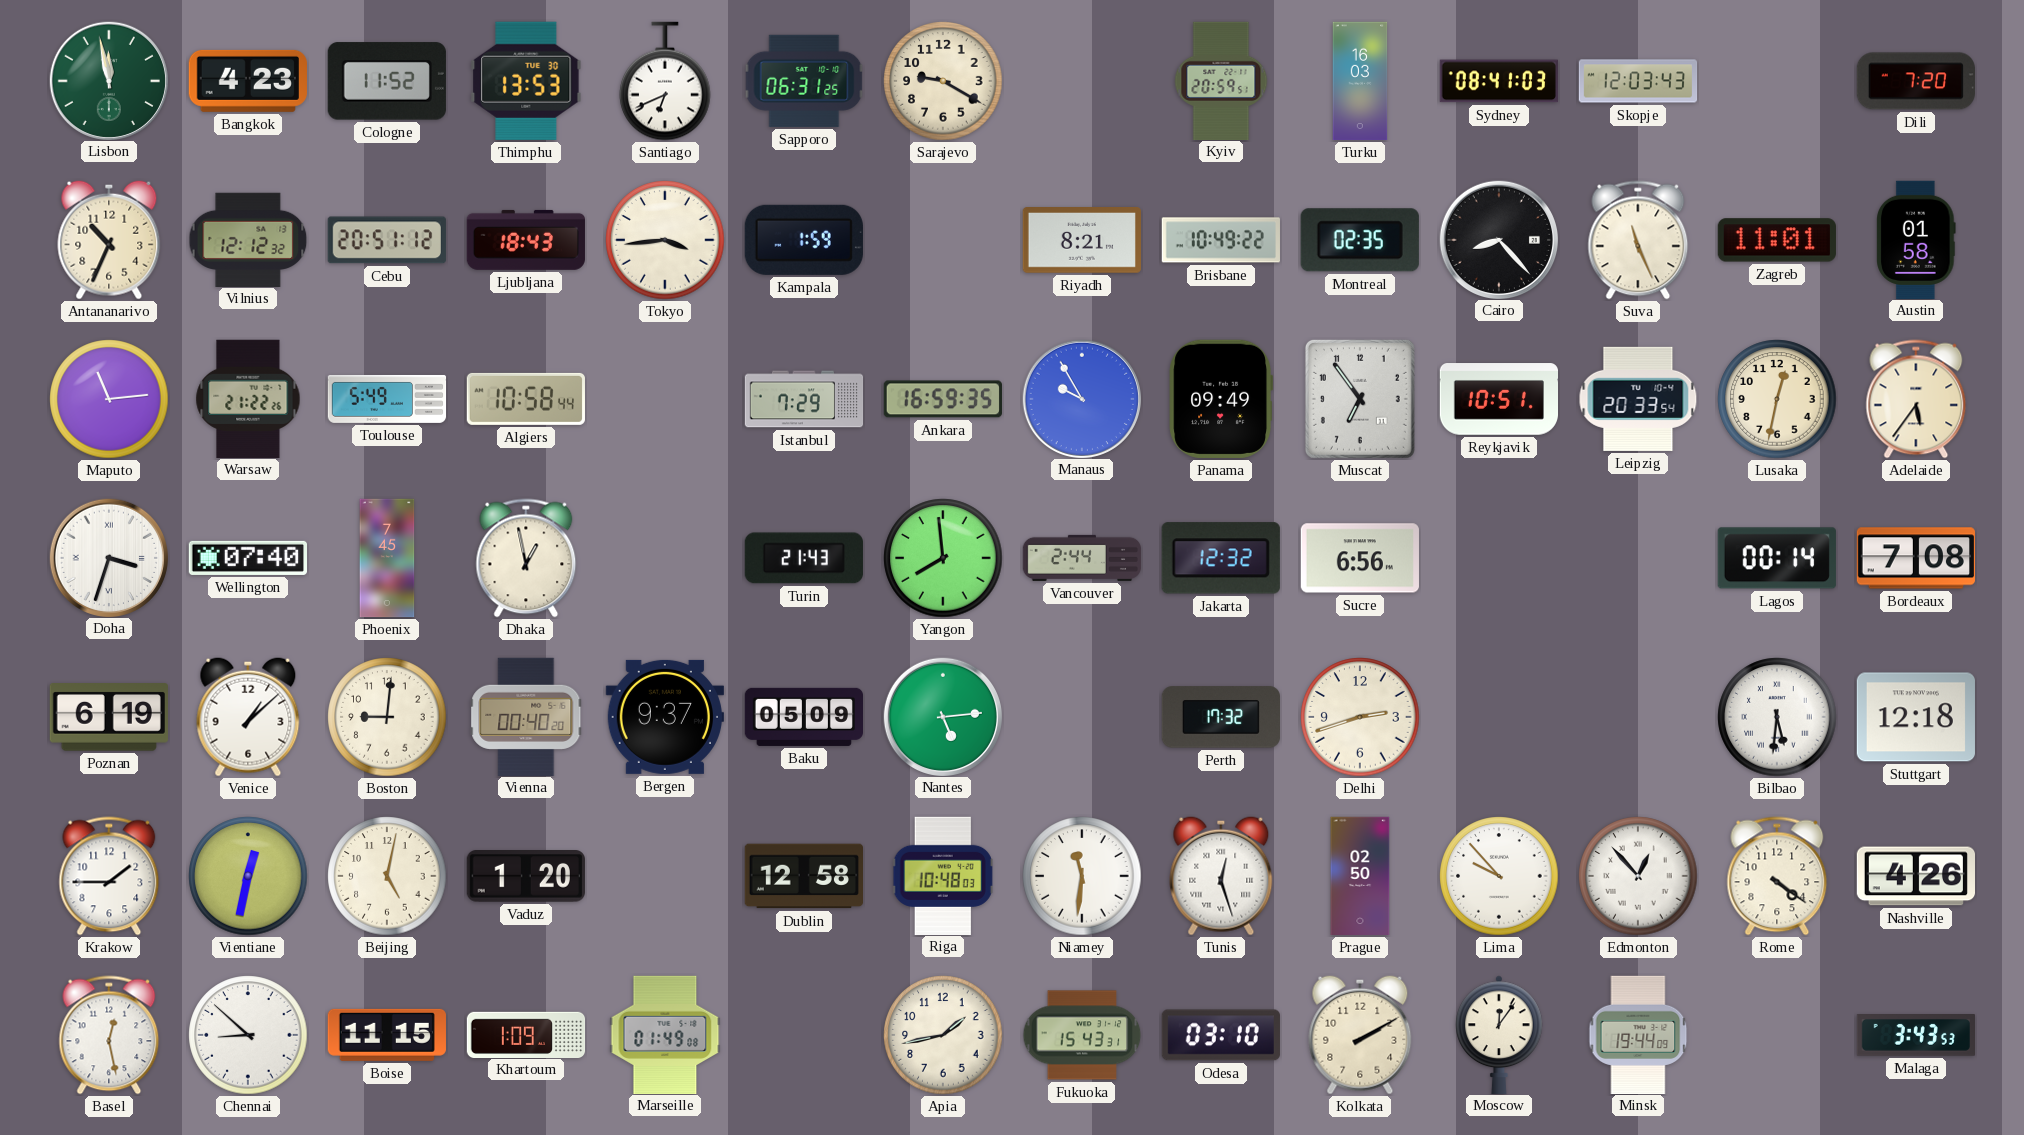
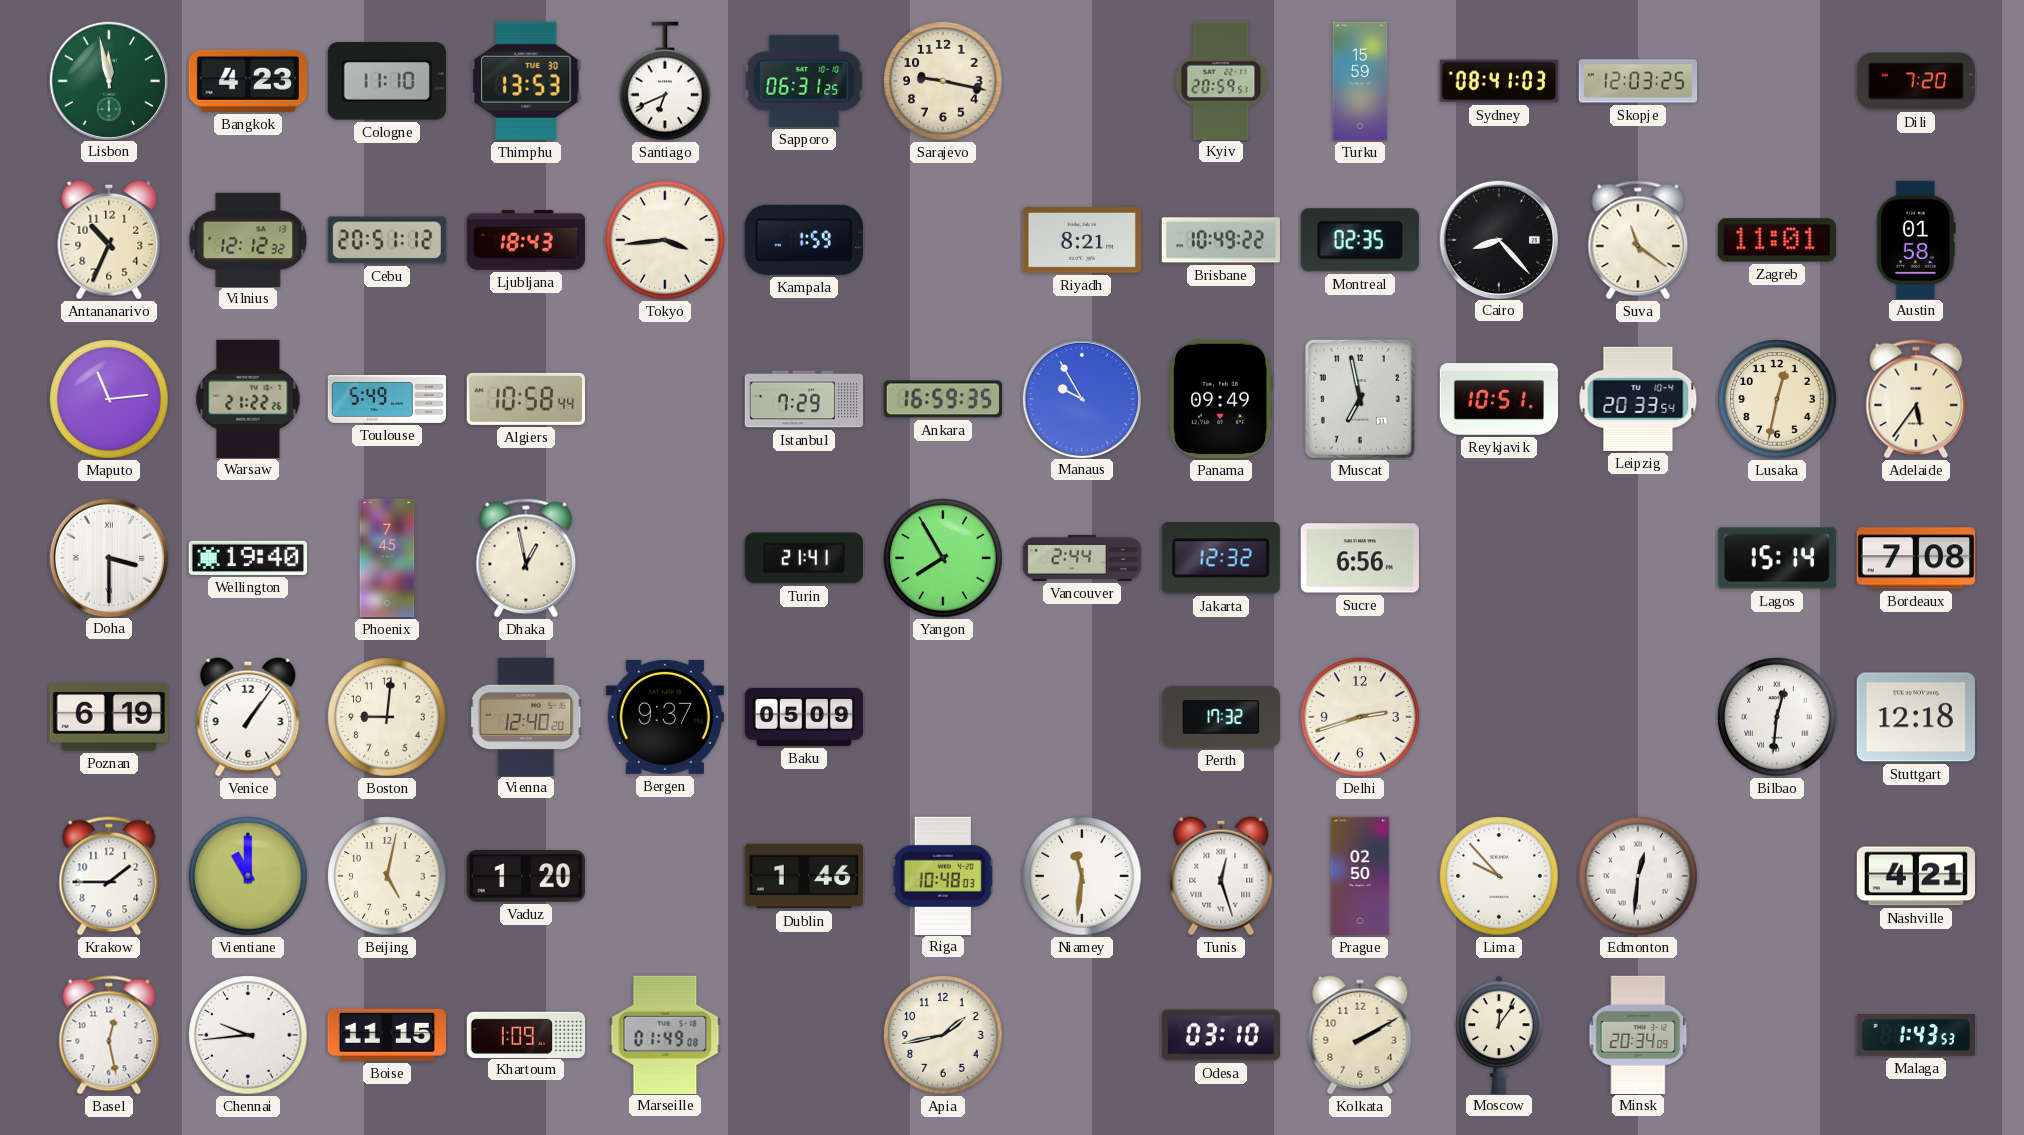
Cologne: 11:52 -> 11:10 (387, 81)
Sarajevo: 9:20 -> 9:17 (943, 81)
Turku: 16:03 -> 15:59 (1360, 81)
Skopje: 12:03:43 -> 12:03:25 (1638, 81)
Suva: 11:26 -> 11:21 (1638, 240)
Muscat: 6:54 -> 6:58 (1360, 399)
Doha: 3:33 -> 3:30 (108, 557)
Wellington: 07:40 -> 19:40 (247, 558)
Turin: 21:43 -> 21:41 (804, 558)
Yangon: 7:59 -> 7:55 (943, 558)
Lagos: 00:14 -> 15:14 (1777, 558)
Venice: 1:08 -> 1:06 (248, 717)
Vienna: 00:40 -> 12:40 (526, 716)
Nantes: 5:14 -> none (942, 716)
Bilbao: 5:31 -> 12:31 (1777, 717)
Vientiane: 12:32 -> 11:00 (248, 876)
Dublin: 12:58 -> 1:46 (803, 876)
Edmonton: 12:53 -> 12:31 (1638, 876)
Rome: 4:21 -> none (1777, 876)
Nashville: 4:26 -> 4:21 (1915, 876)
Chennai: 8:52 -> 9:44 (248, 1035)
Fukuoka: 15:43 -> none (1082, 1035)
Minsk: 19:44 -> 20:34 (1638, 1034)
Malaga: 3:43 -> 1:43 (1915, 1036)
